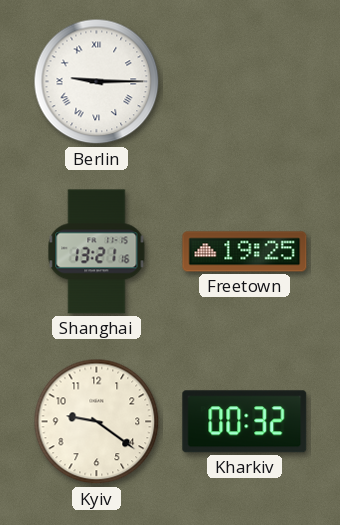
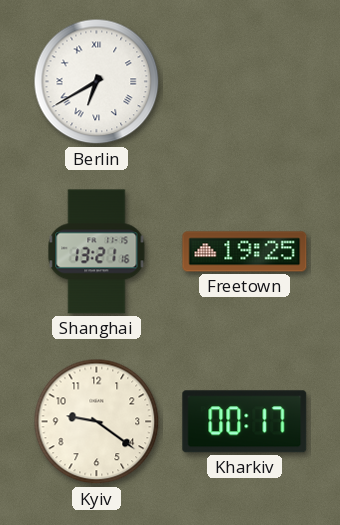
Berlin: 9:15 -> 6:40 (97, 82)
Kharkiv: 00:32 -> 00:17 (245, 422)
